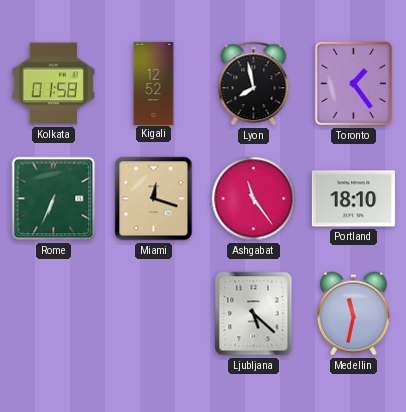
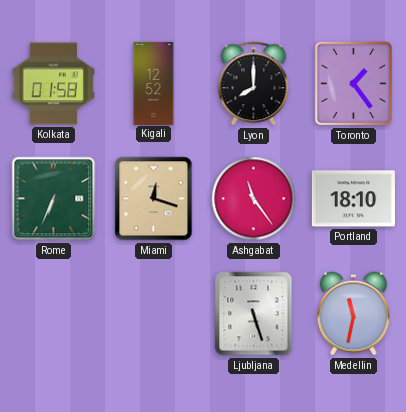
Lyon: 7:58 -> 8:00 (254, 84)
Ljubljana: 5:22 -> 5:27 (254, 314)
